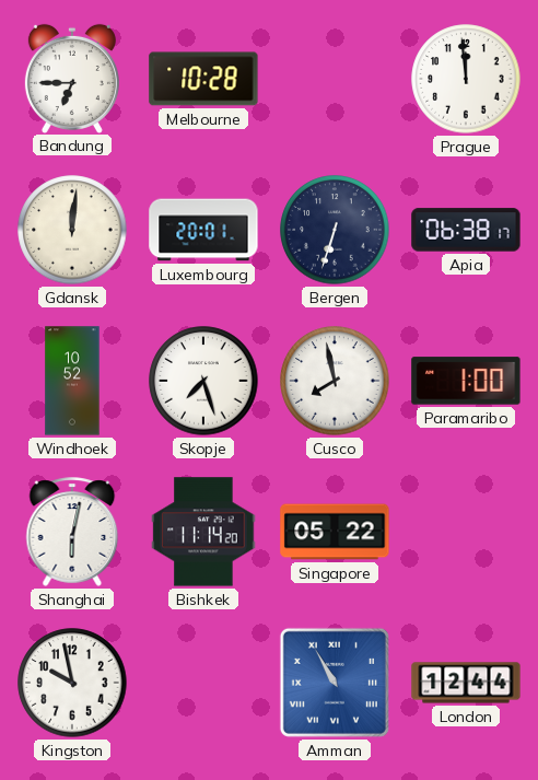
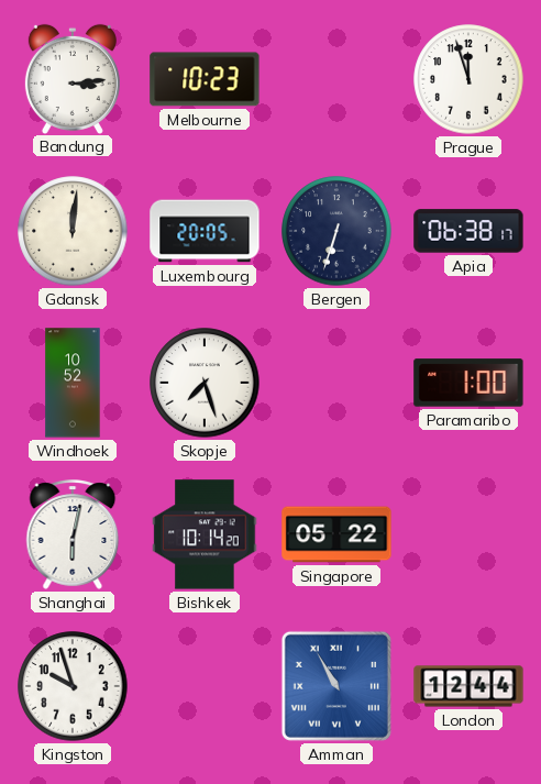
Bandung: 6:45 -> 3:14 (73, 78)
Melbourne: 10:28 -> 10:23 (205, 79)
Prague: 11:59 -> 11:57 (468, 79)
Luxembourg: 20:01 -> 20:05 (205, 231)
Cusco: 7:58 -> none (335, 381)
Bishkek: 11:14 -> 10:14 (205, 534)
Kingston: 9:58 -> 9:57 (73, 686)
